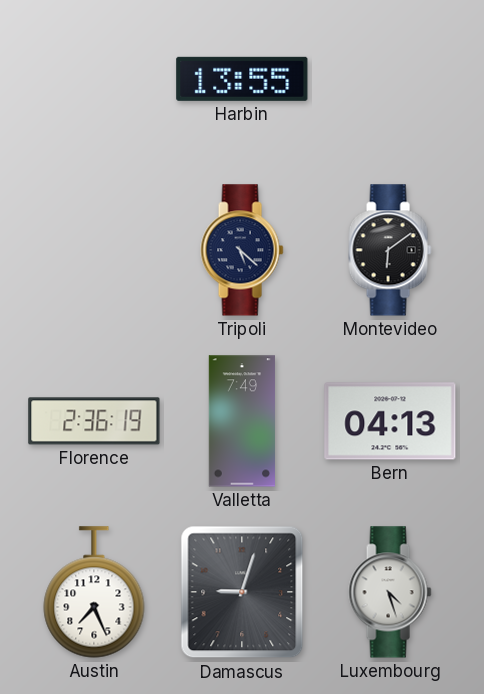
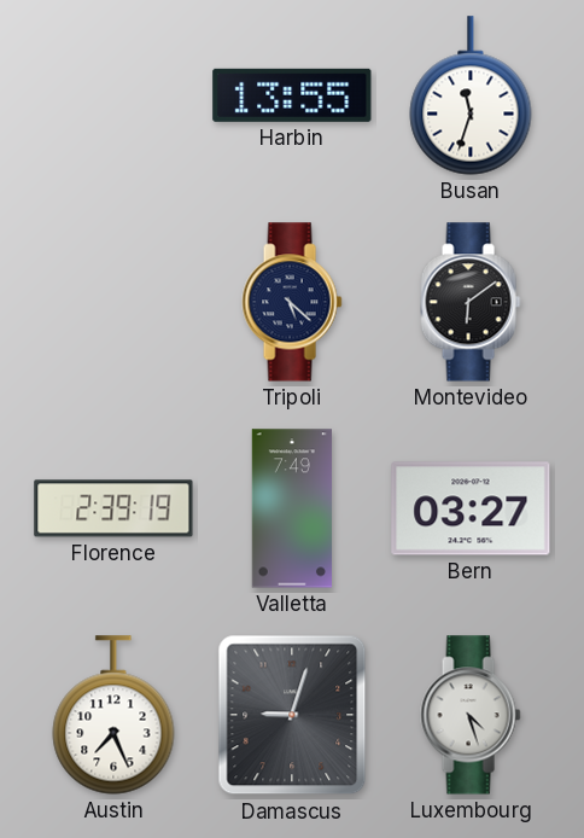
Busan: none -> 11:33 (471, 95)
Florence: 2:36 -> 2:39 (113, 508)
Bern: 04:13 -> 03:27 (471, 508)
